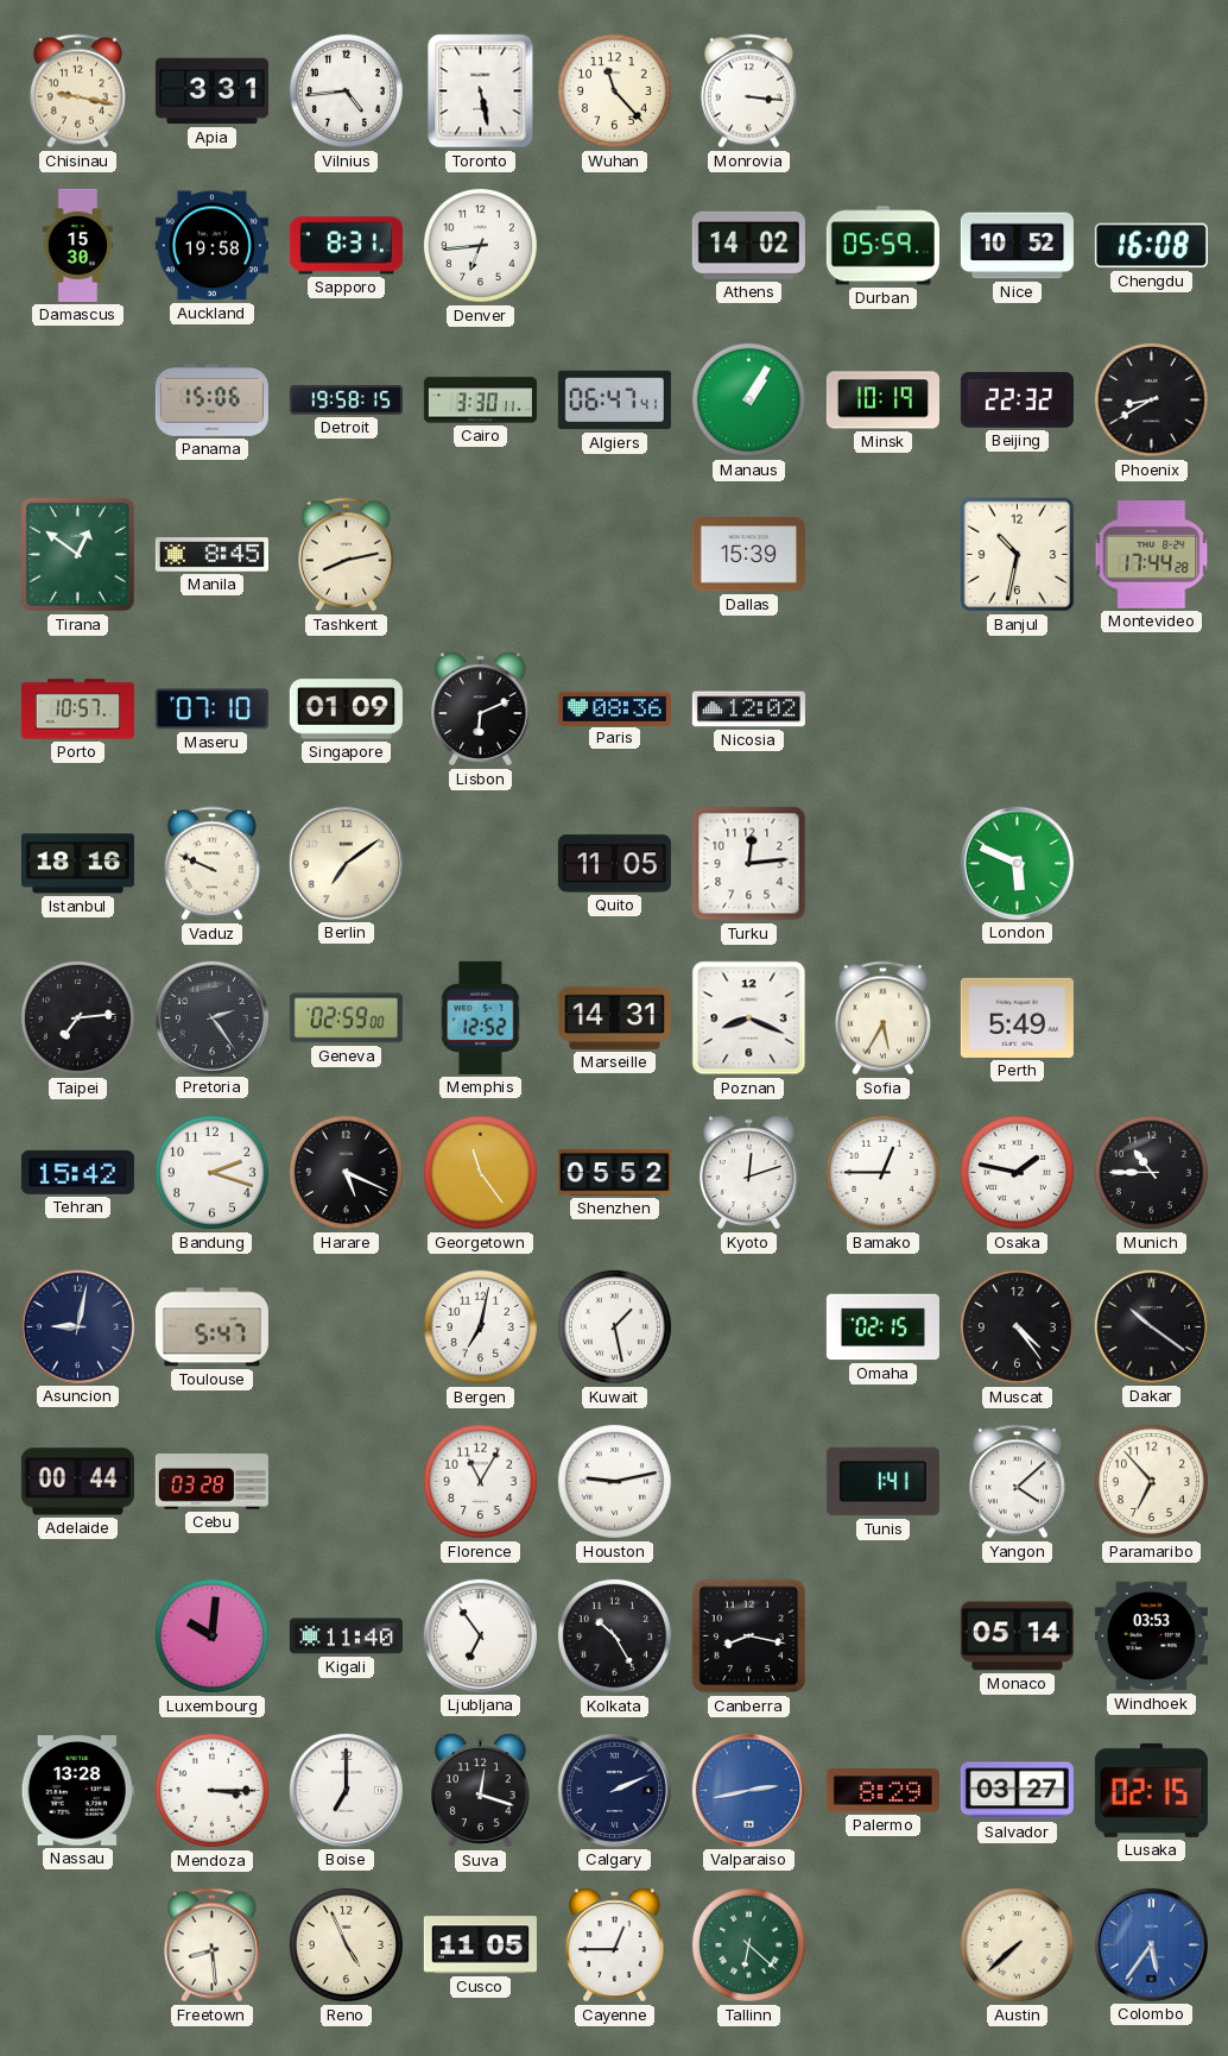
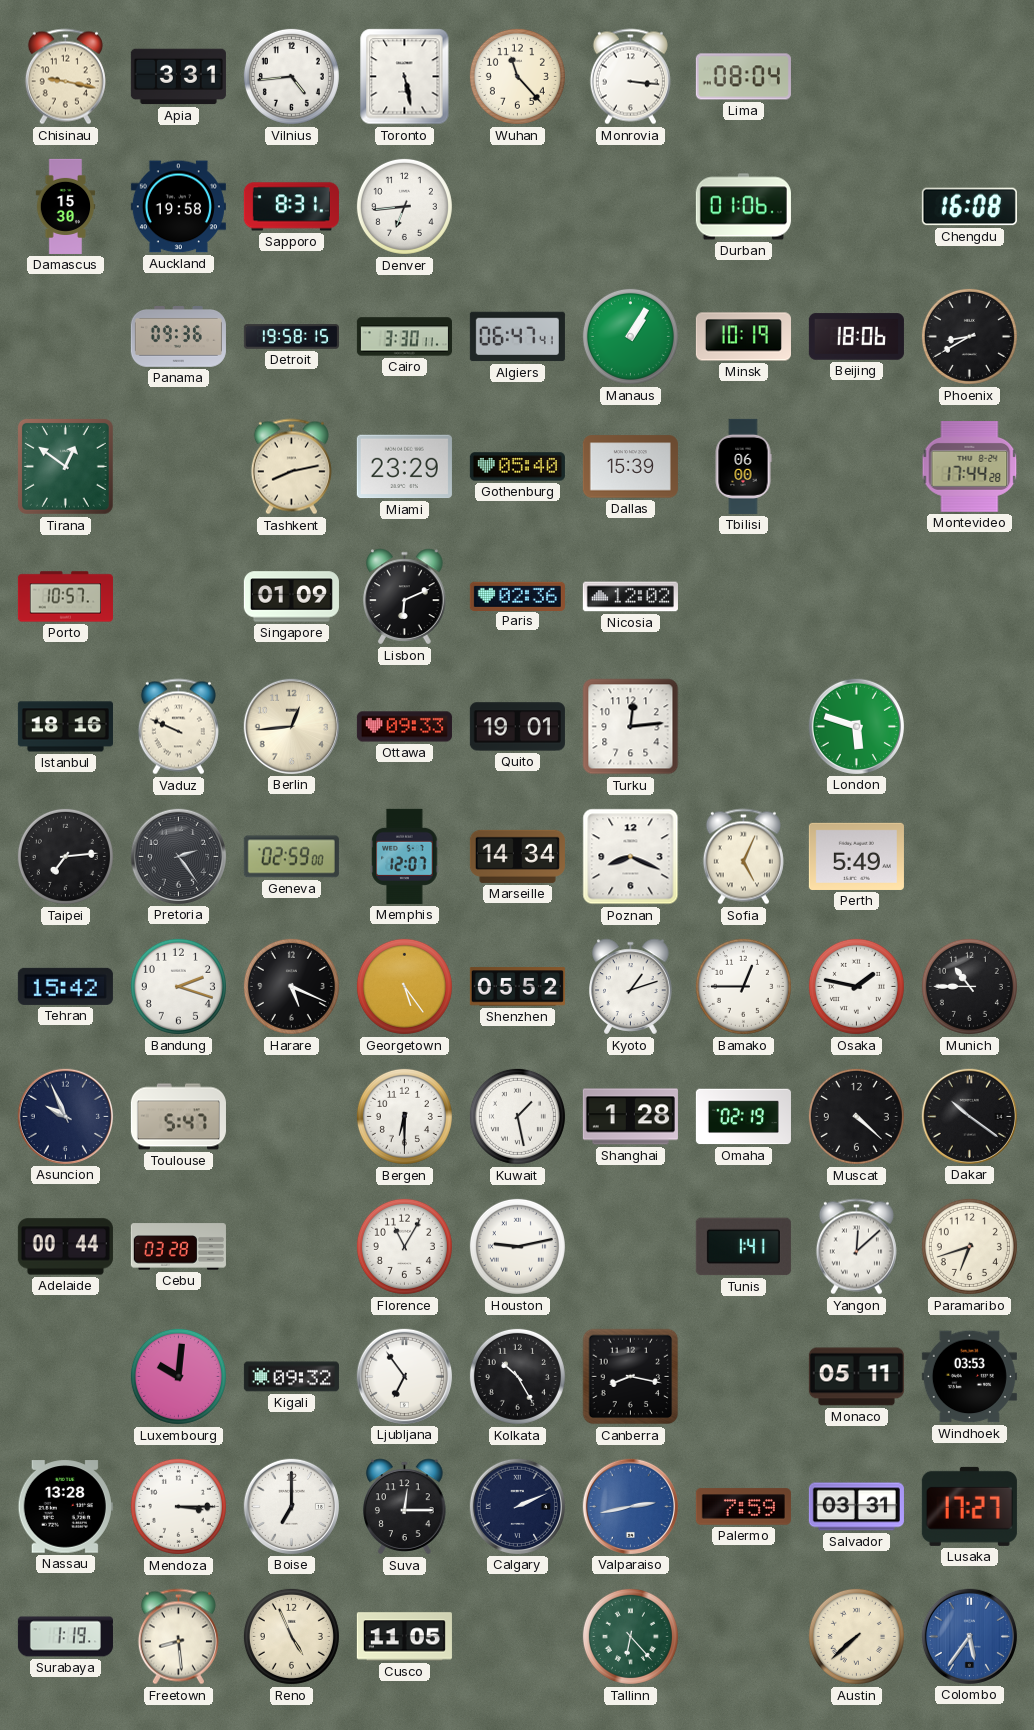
Lima: none -> 08:04 (743, 77)
Athens: 14:02 -> none (748, 245)
Durban: 05:59 -> 01:06 (743, 207)
Nice: 10:52 -> none (1017, 246)
Panama: 15:06 -> 09:36 (178, 337)
Beijing: 22:32 -> 18:06 (856, 337)
Manila: 8:45 -> none (211, 555)
Miami: none -> 23:29 (404, 467)
Gothenburg: none -> 05:40 (517, 467)
Tbilisi: none -> 06:00 (743, 466)
Banjul: 10:32 -> none (1018, 555)
Maseru: 07:10 -> none (211, 709)
Paris: 08:36 -> 02:36 (517, 596)
Berlin: 7:09 -> 12:44 (291, 726)
Ottawa: none -> 09:33 (404, 727)
Quito: 11:05 -> 19:01 (517, 727)
London: 5:49 -> 5:48 (856, 726)
Memphis: 12:52 -> 12:07 (405, 856)
Marseille: 14:31 -> 14:34 (517, 856)
Sofia: 5:35 -> 5:04 (743, 857)
Georgetown: 11:24 -> 5:24 (404, 986)
Kyoto: 12:12 -> 1:12 (631, 987)
Asuncion: 9:02 -> 9:56 (65, 1116)
Bergen: 7:02 -> 6:30 (404, 1116)
Shanghai: none -> 1:28 (630, 1117)
Omaha: 02:15 -> 02:19 (743, 1117)
Muscat: 4:24 -> 4:22 (856, 1116)
Yangon: 4:08 -> 12:08 (856, 1247)
Paramaribo: 6:53 -> 6:42 (969, 1246)
Kigali: 11:40 -> 09:32 (291, 1377)
Monaco: 05:14 -> 05:11 (856, 1377)
Suva: 12:18 -> 12:15 (405, 1507)
Palermo: 8:29 -> 7:59 (743, 1507)
Salvador: 03:27 -> 03:31 (856, 1507)
Lusaka: 02:15 -> 17:27 (969, 1506)
Surabaya: none -> 1:19 (65, 1637)
Cayenne: 12:45 -> none (615, 1945)
Tallinn: 6:22 -> 6:23 (630, 1636)
